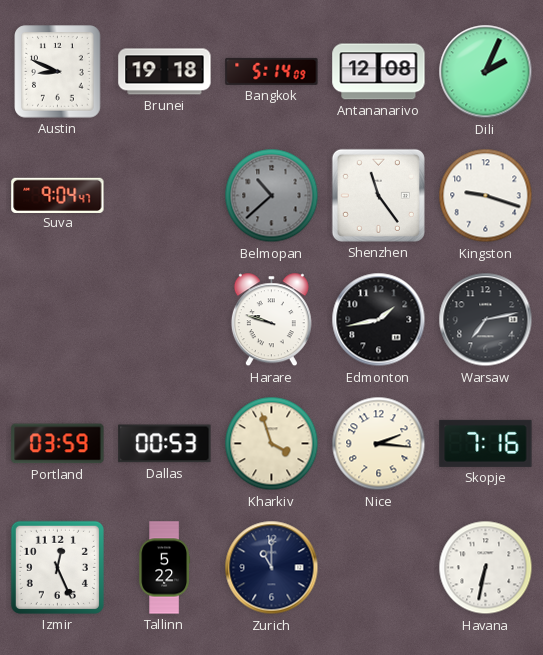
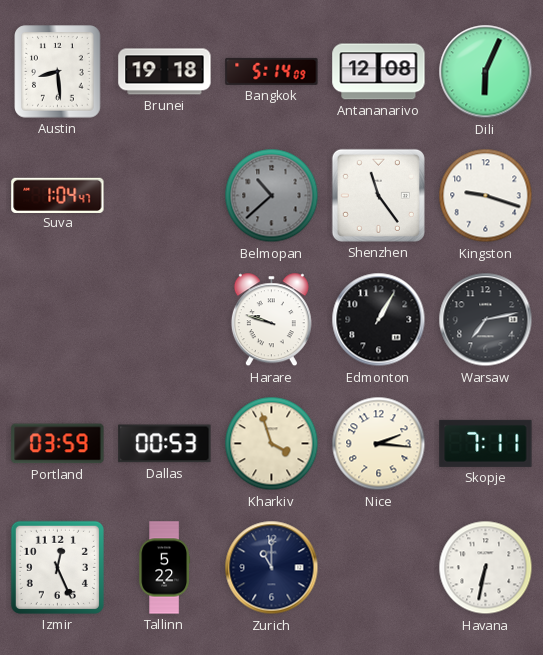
Austin: 8:49 -> 8:29 (58, 72)
Dili: 2:04 -> 6:04 (486, 72)
Suva: 9:04 -> 1:04 (58, 195)
Edmonton: 1:43 -> 1:05 (379, 320)
Skopje: 7:16 -> 7:11 (486, 443)
